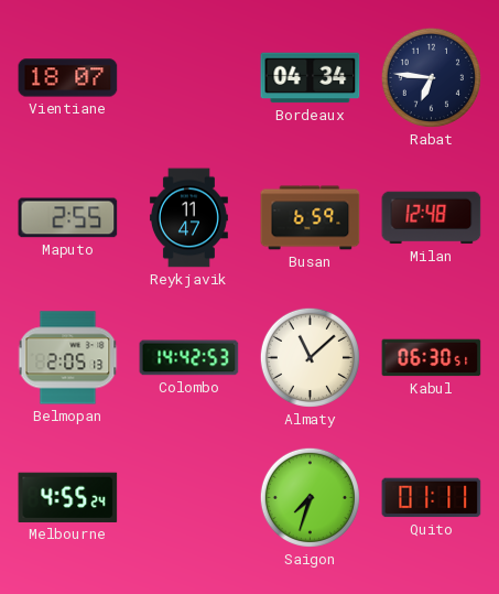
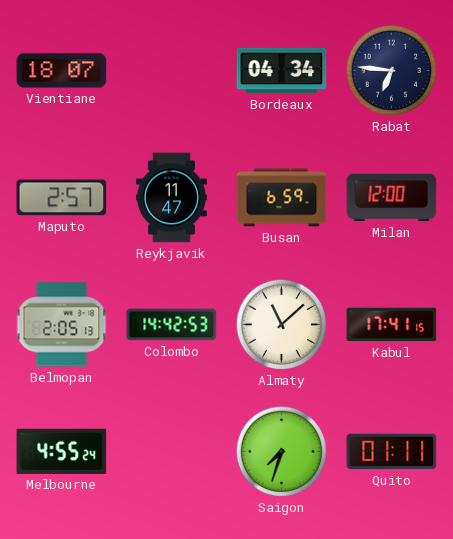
Maputo: 2:55 -> 2:57 (62, 198)
Milan: 12:48 -> 12:00 (392, 198)
Kabul: 06:30 -> 17:41 (392, 325)
